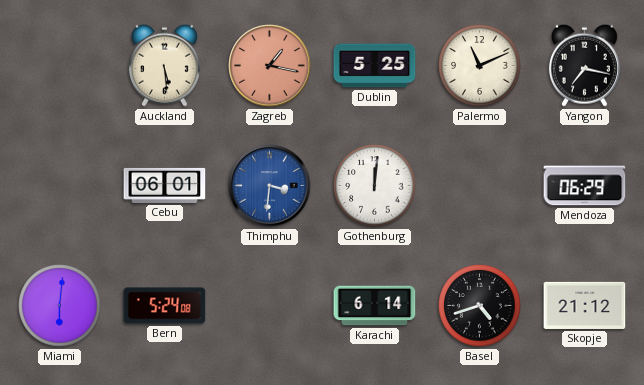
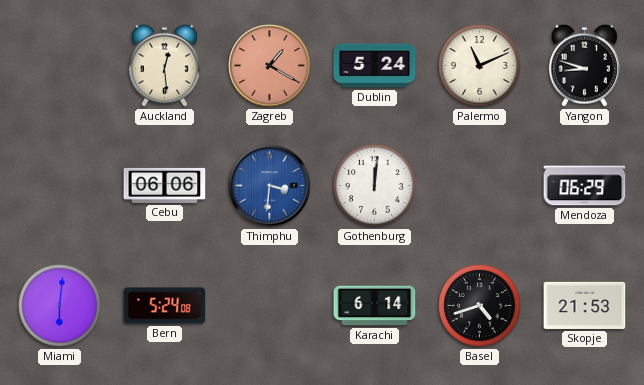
Auckland: 5:29 -> 12:29 (164, 65)
Zagreb: 1:17 -> 1:20 (270, 66)
Dublin: 5:25 -> 5:24 (375, 66)
Yangon: 7:17 -> 8:48 (584, 65)
Cebu: 06:01 -> 06:06 (165, 185)
Skopje: 21:12 -> 21:53 (585, 305)
